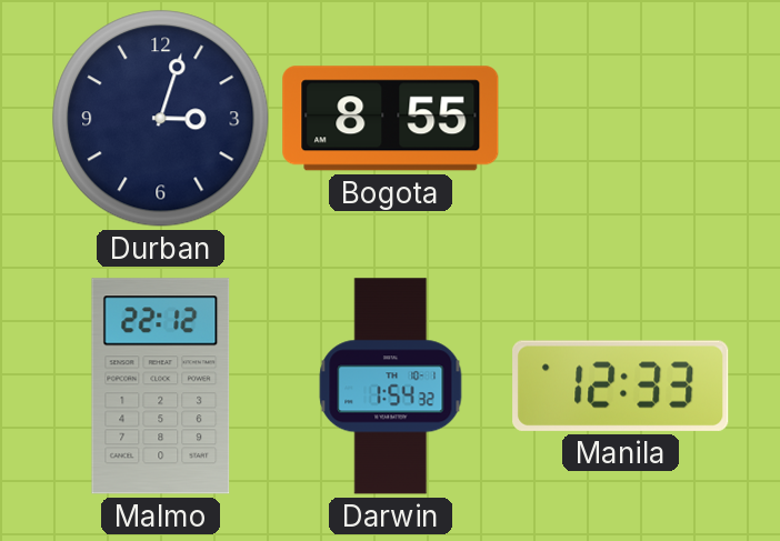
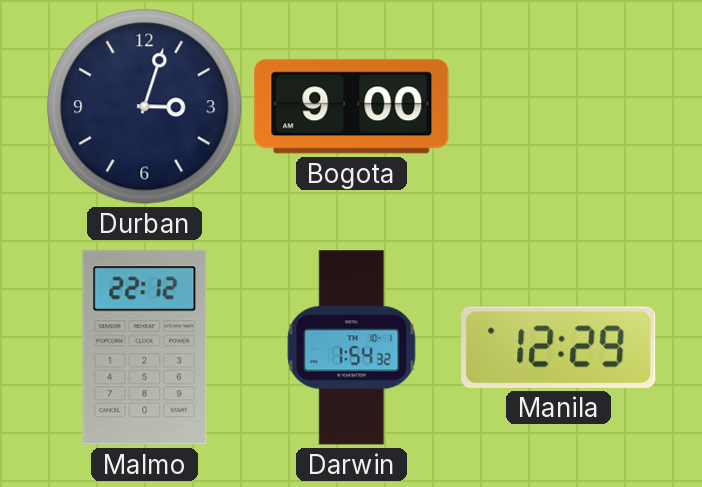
Bogota: 8:55 -> 9:00 (352, 107)
Manila: 12:33 -> 12:29 (559, 347)
